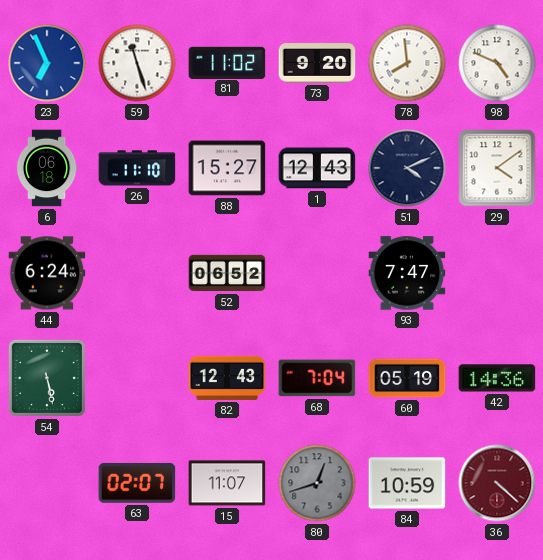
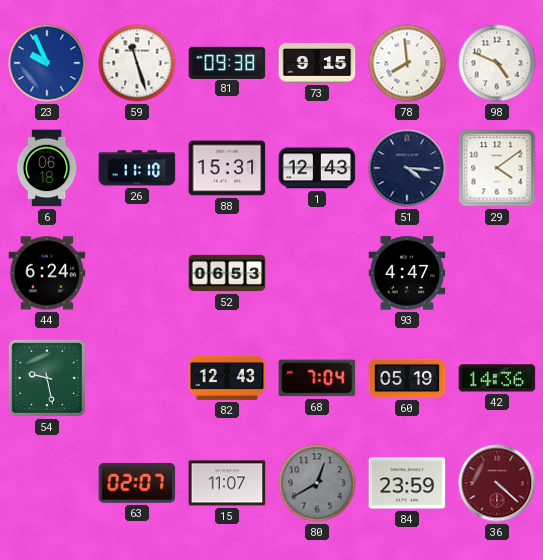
23: 6:56 -> 9:56 (47, 63)
81: 11:02 -> 09:38 (227, 62)
73: 9:20 -> 9:15 (317, 63)
88: 15:27 -> 15:31 (227, 168)
51: 4:11 -> 4:16 (407, 168)
52: 06:52 -> 06:53 (227, 273)
93: 7:47 -> 4:47 (407, 273)
54: 5:28 -> 9:28 (47, 378)
80: 12:42 -> 12:40 (317, 483)
84: 10:59 -> 23:59 (407, 483)
